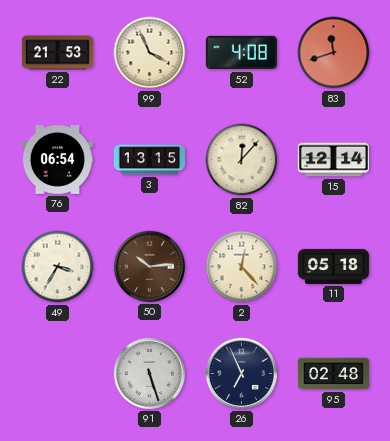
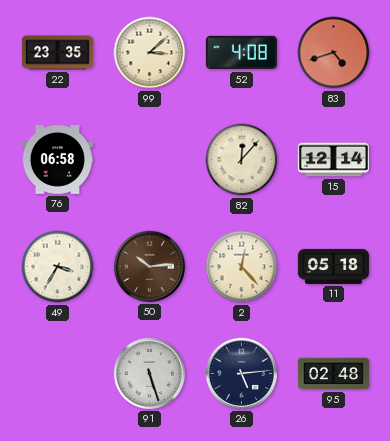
22: 21:53 -> 23:35 (57, 53)
99: 3:56 -> 3:08 (150, 53)
83: 11:42 -> 4:42 (334, 53)
76: 06:54 -> 06:58 (57, 160)
3: 13:15 -> none (149, 160)
26: 6:56 -> 5:14 (241, 373)
